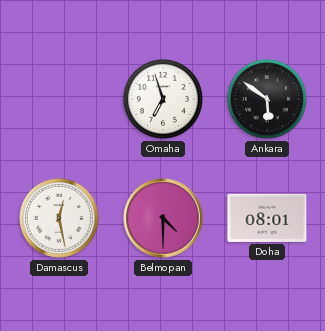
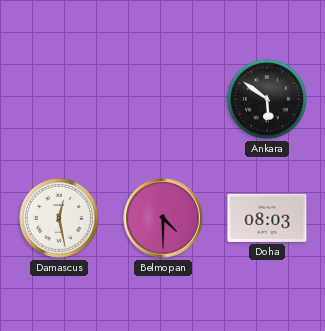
Omaha: 6:57 -> none (163, 99)
Doha: 08:01 -> 08:03 (267, 218)
